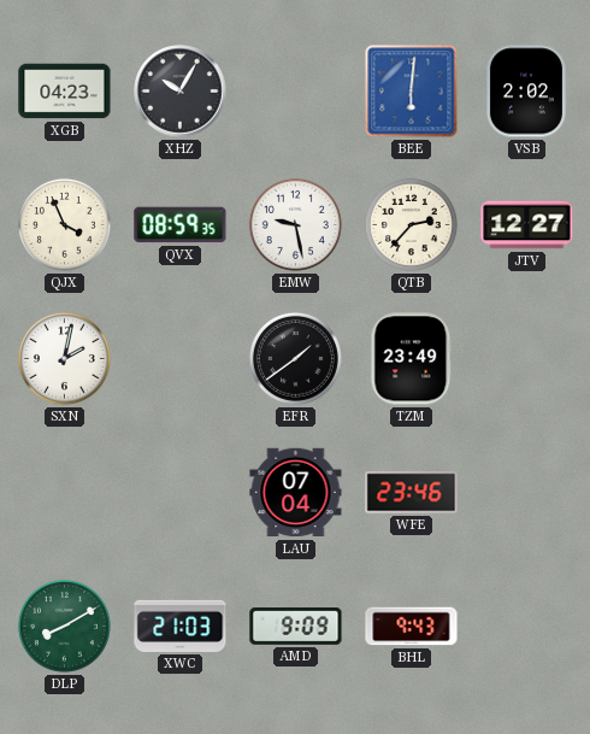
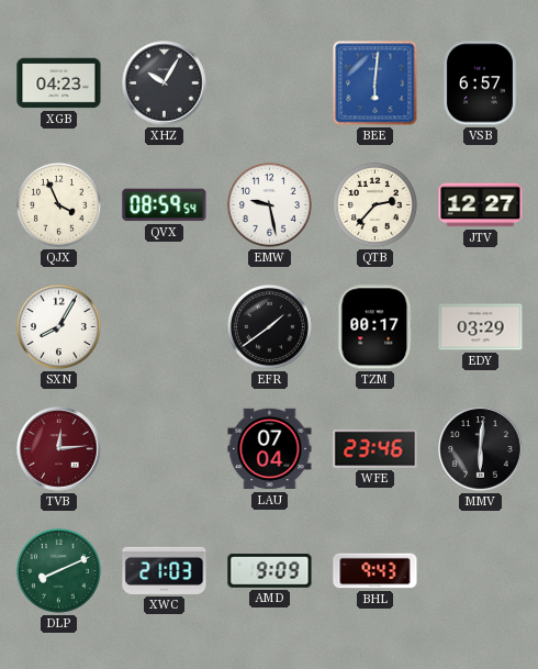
VSB: 2:02 -> 6:57 (480, 83)
QVX: 08:59:35 -> 08:59:54 (165, 205)
SXN: 2:02 -> 8:05 (58, 326)
TZM: 23:49 -> 00:17 (376, 327)
EDY: none -> 03:29 (481, 327)
TVB: none -> 12:14 (59, 449)
MMV: none -> 6:01 (481, 449)
DLP: 8:10 -> 8:11 (58, 570)
